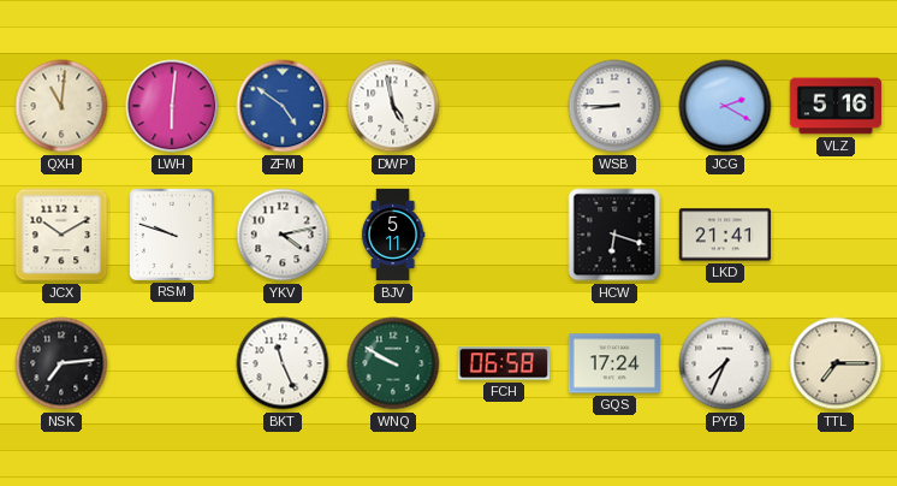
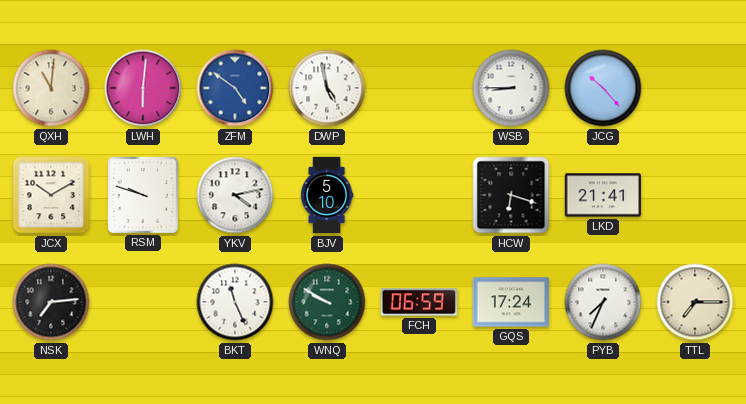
JCG: 2:20 -> 10:23 (603, 88)
VLZ: 5:16 -> none (836, 106)
BJV: 5:11 -> 5:10 (327, 195)
FCH: 06:58 -> 06:59 (419, 302)
